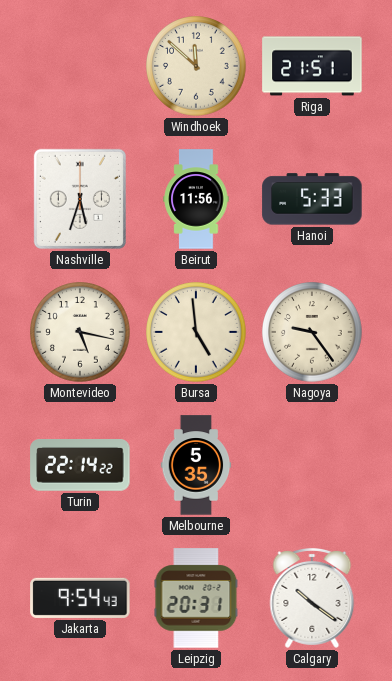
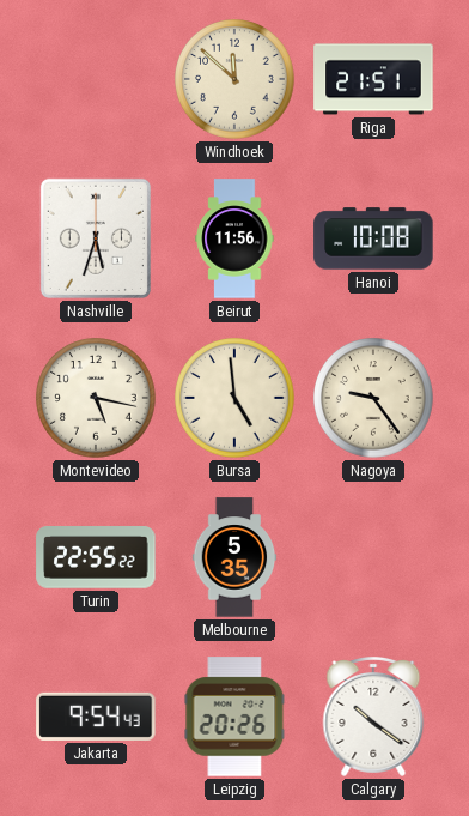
Hanoi: 5:33 -> 10:08 (373, 238)
Turin: 22:14 -> 22:55 (96, 558)
Leipzig: 20:31 -> 20:26 (234, 717)
